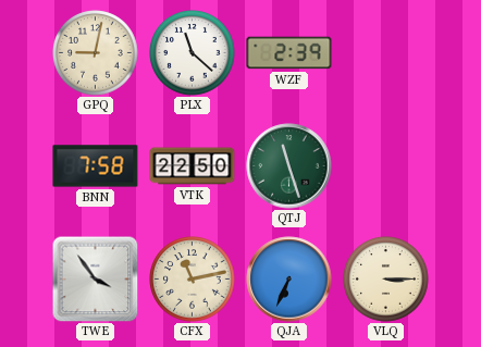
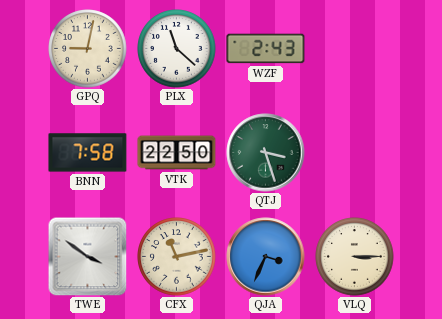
WZF: 2:39 -> 2:43 (266, 49)
QTJ: 11:27 -> 3:27 (266, 153)
TWE: 3:54 -> 3:51 (87, 256)
QJA: 6:34 -> 3:34 (266, 257)
